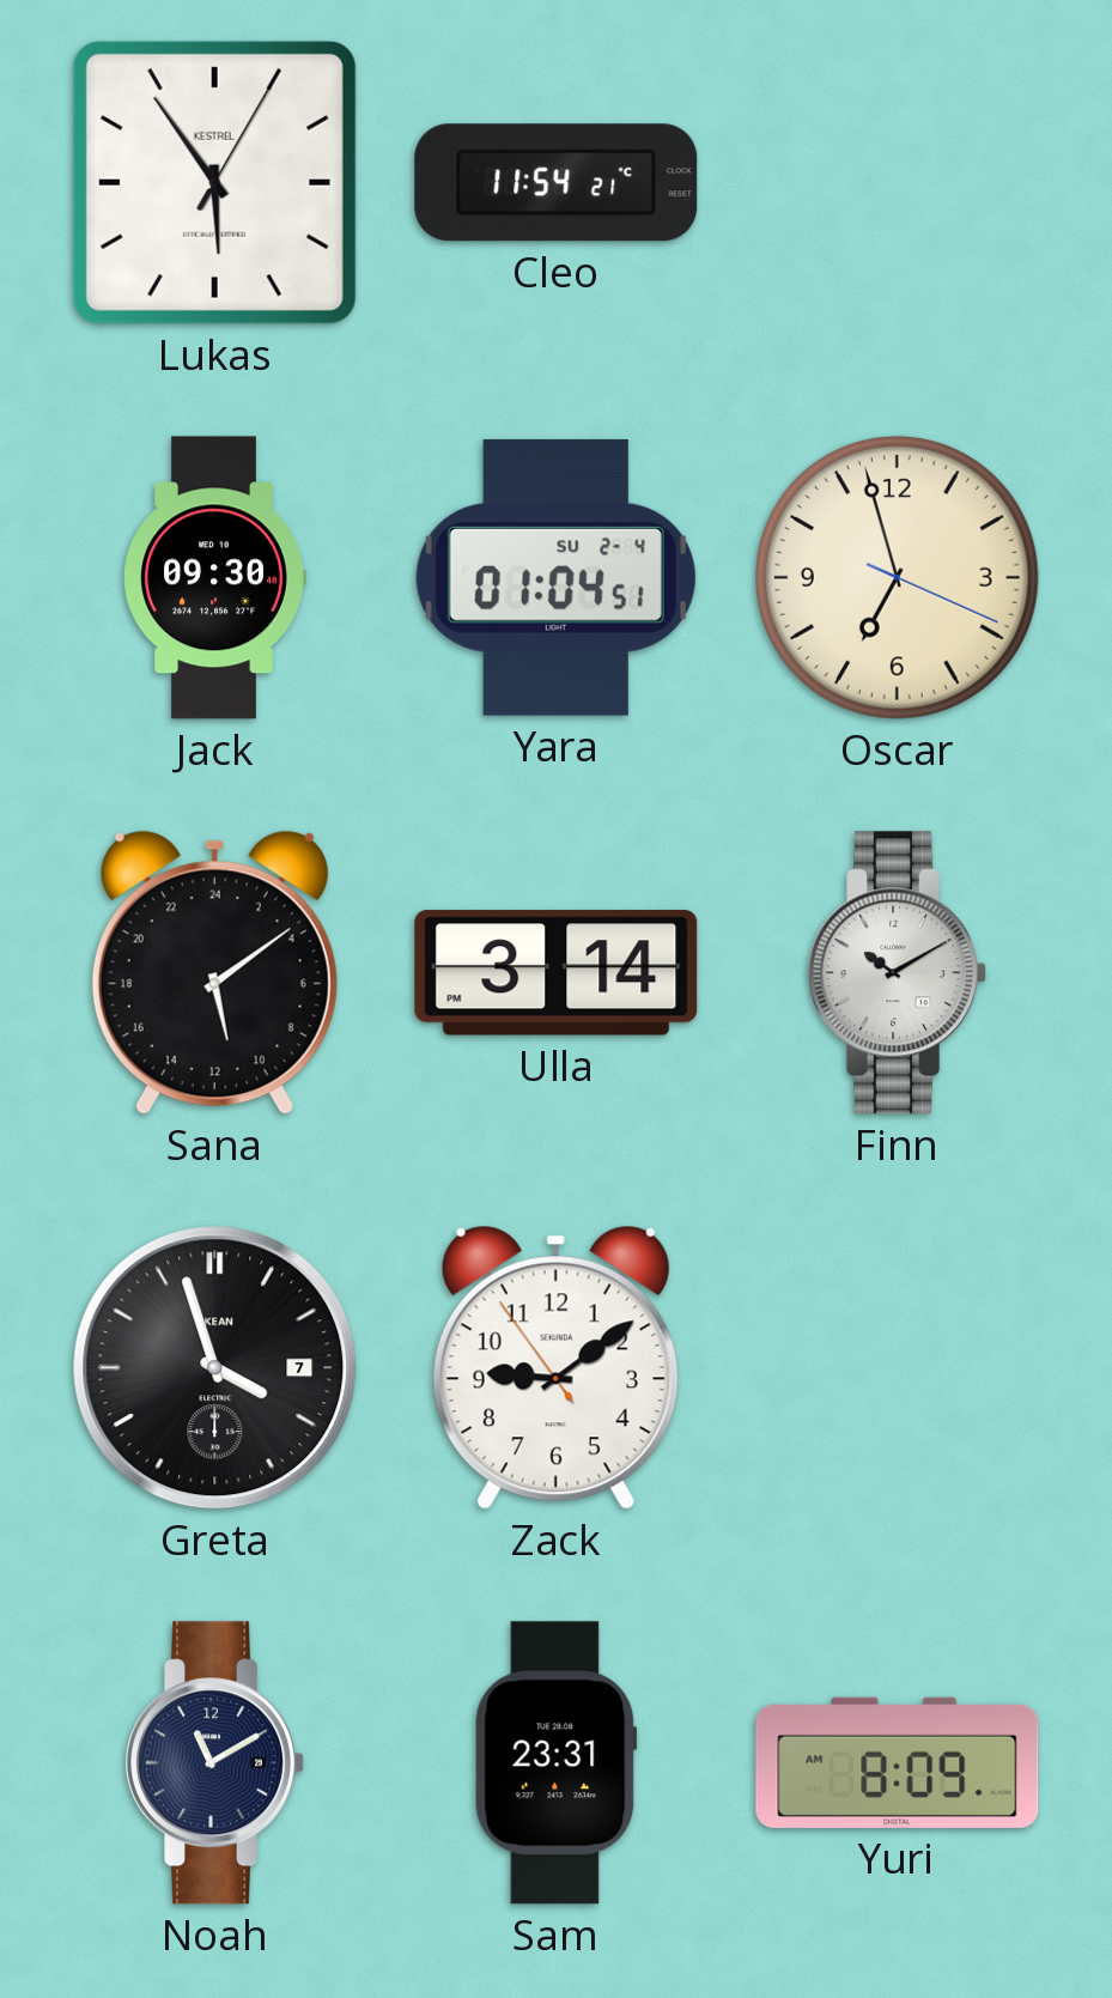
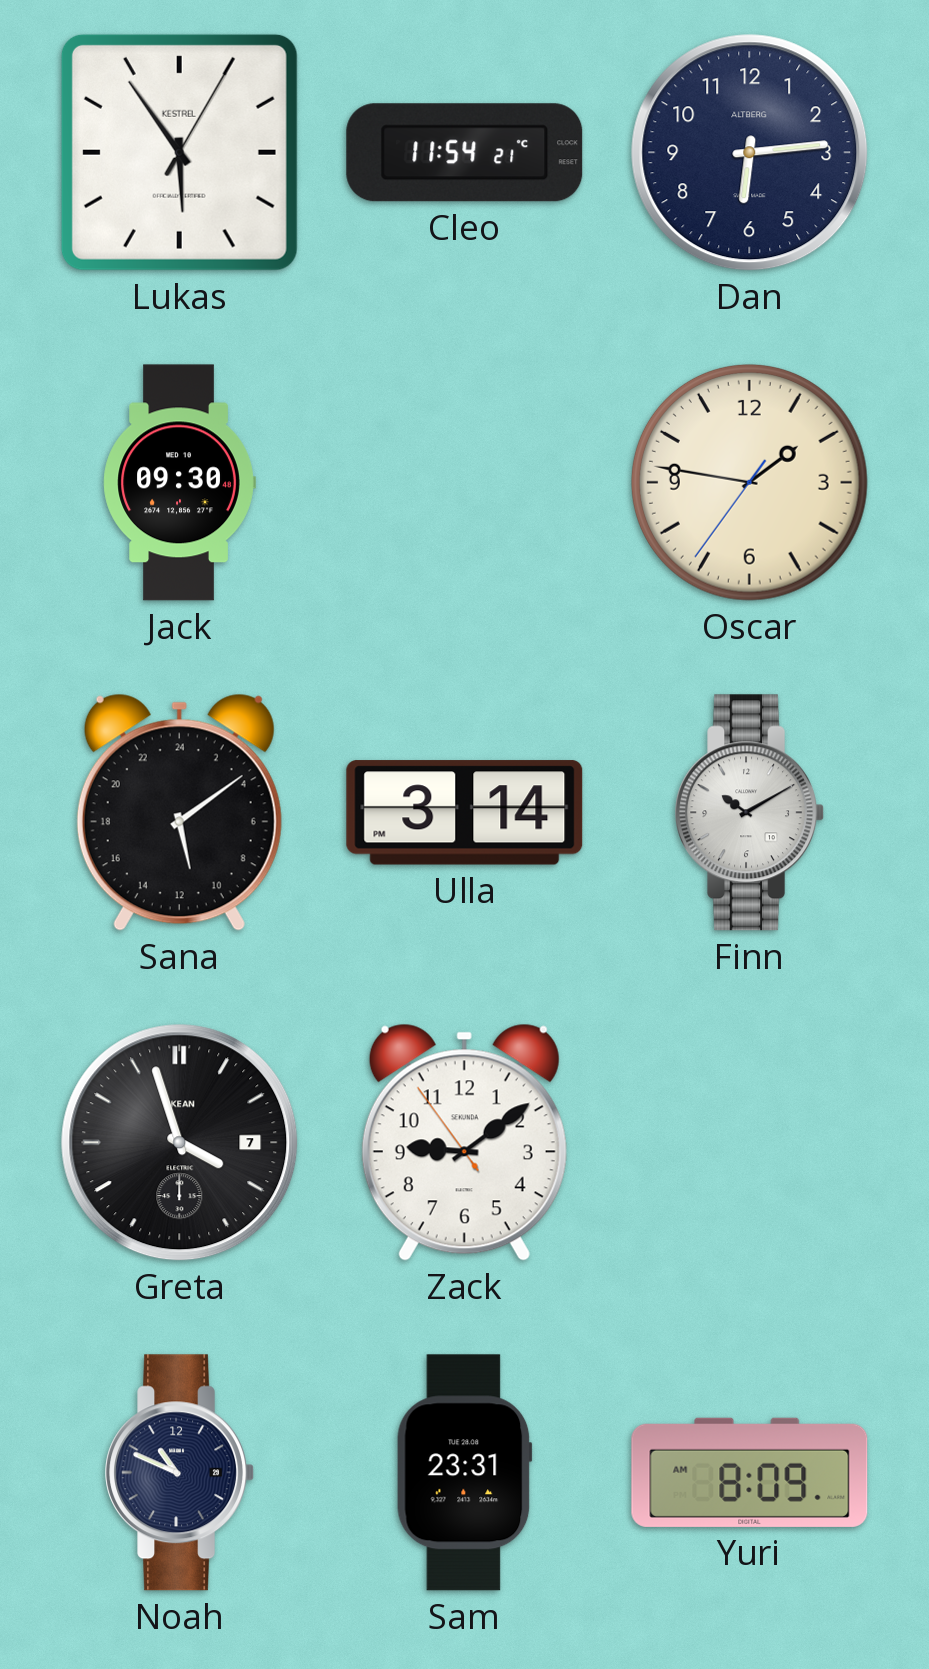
Dan: none -> 6:14 (750, 153)
Yara: 01:04 -> none (555, 577)
Oscar: 6:57 -> 1:46 (749, 482)
Noah: 11:10 -> 10:49 (179, 1473)
